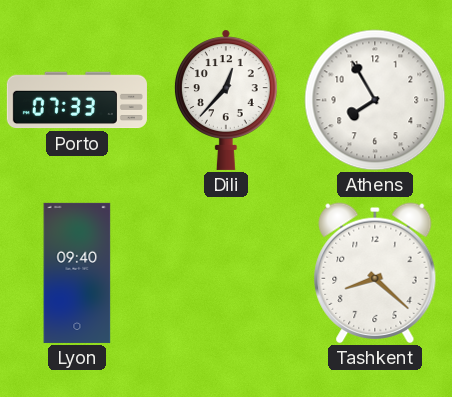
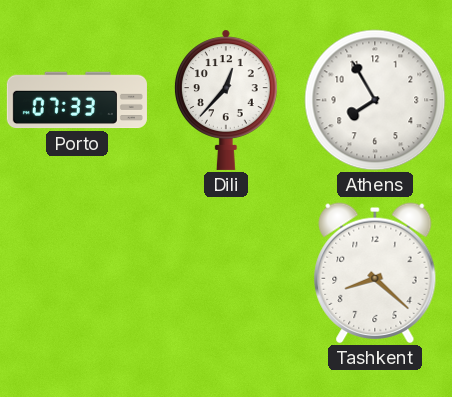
Lyon: 09:40 -> none (77, 273)
